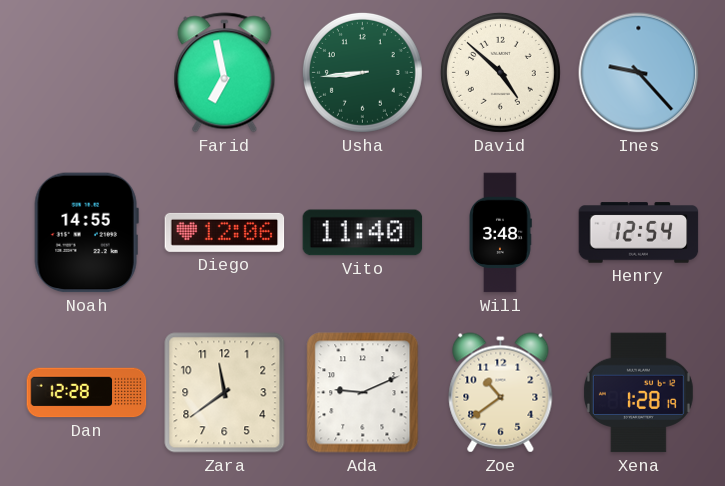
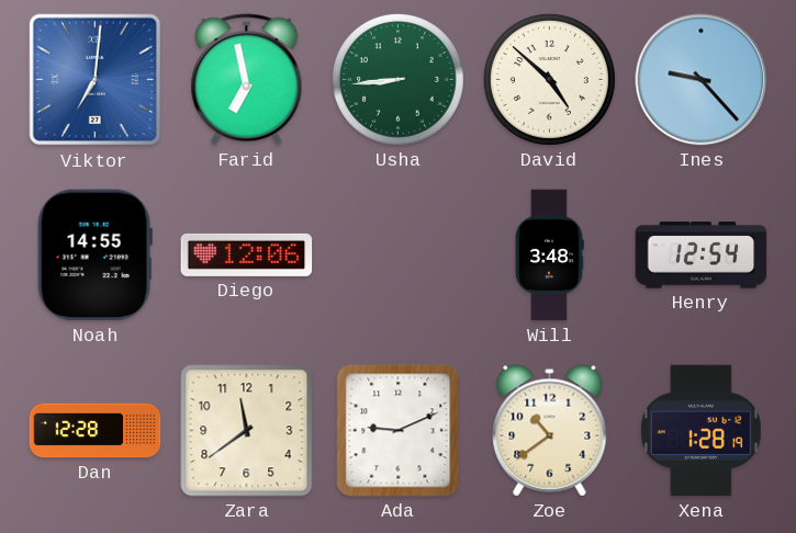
Viktor: none -> 7:01 (96, 80)
Vito: 11:40 -> none (363, 233)
